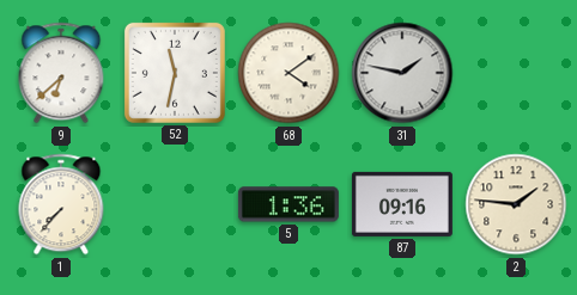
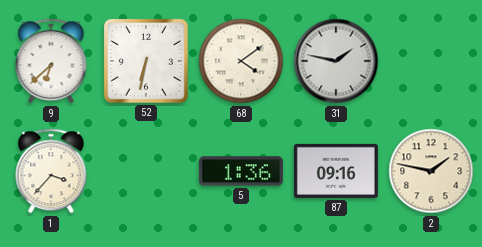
52: 11:32 -> 6:32 (146, 61)
1: 7:37 -> 3:37 (51, 171)
2: 1:46 -> 1:47 (431, 171)
